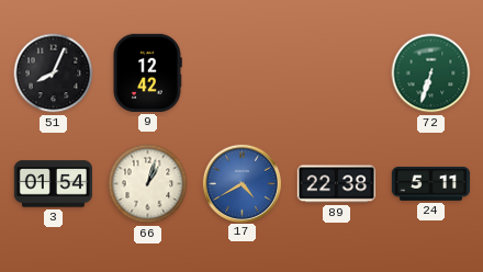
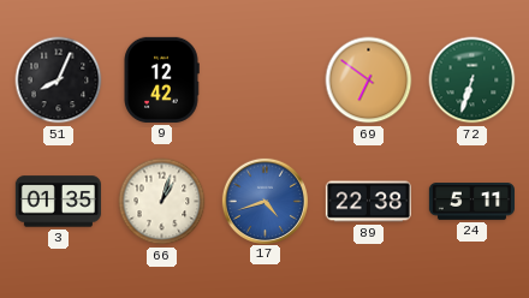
69: none -> 6:51 (369, 81)
3: 01:54 -> 01:35 (58, 202)
17: 4:40 -> 4:42 (264, 201)
